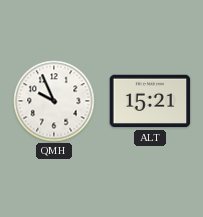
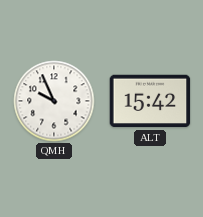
ALT: 15:21 -> 15:42 (150, 101)
